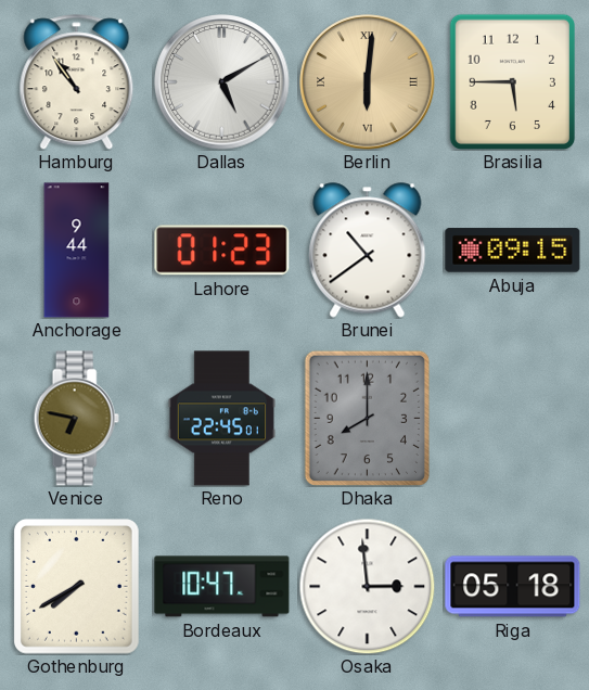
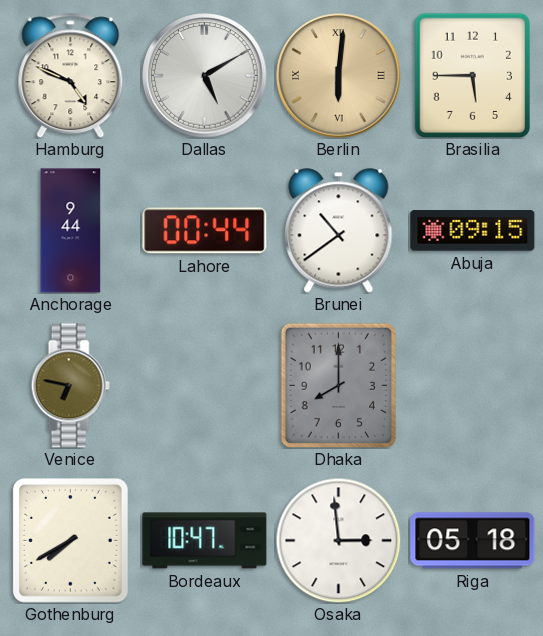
Hamburg: 10:54 -> 4:49 (71, 76)
Lahore: 01:23 -> 00:44 (205, 231)
Reno: 22:45 -> none (221, 419)
